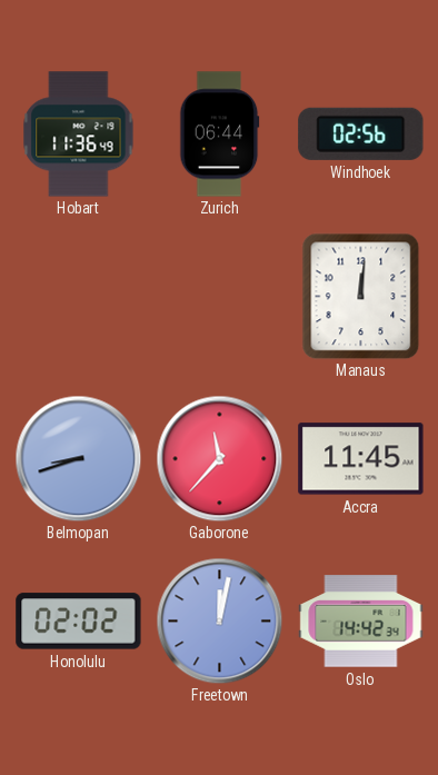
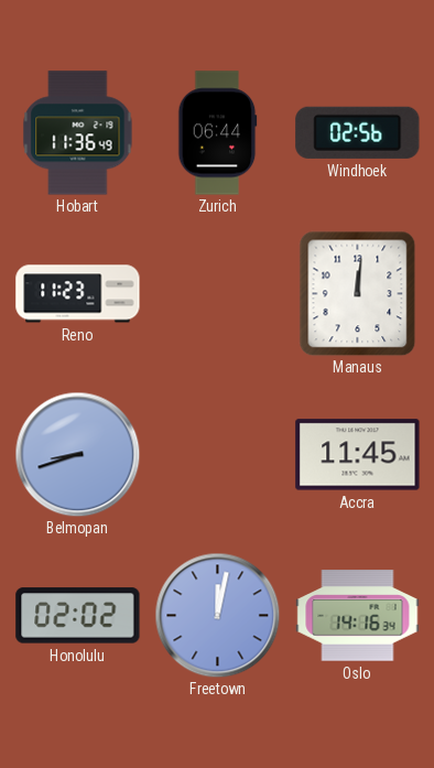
Reno: none -> 11:23 (78, 294)
Gaborone: 11:37 -> none (219, 458)
Oslo: 14:42 -> 14:16 (358, 616)
